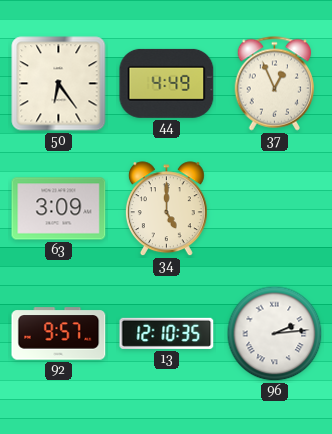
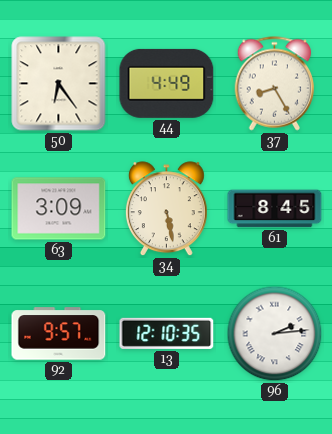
37: 12:56 -> 8:25 (275, 84)
34: 5:00 -> 5:28 (166, 209)
61: none -> 8:45 (275, 209)
